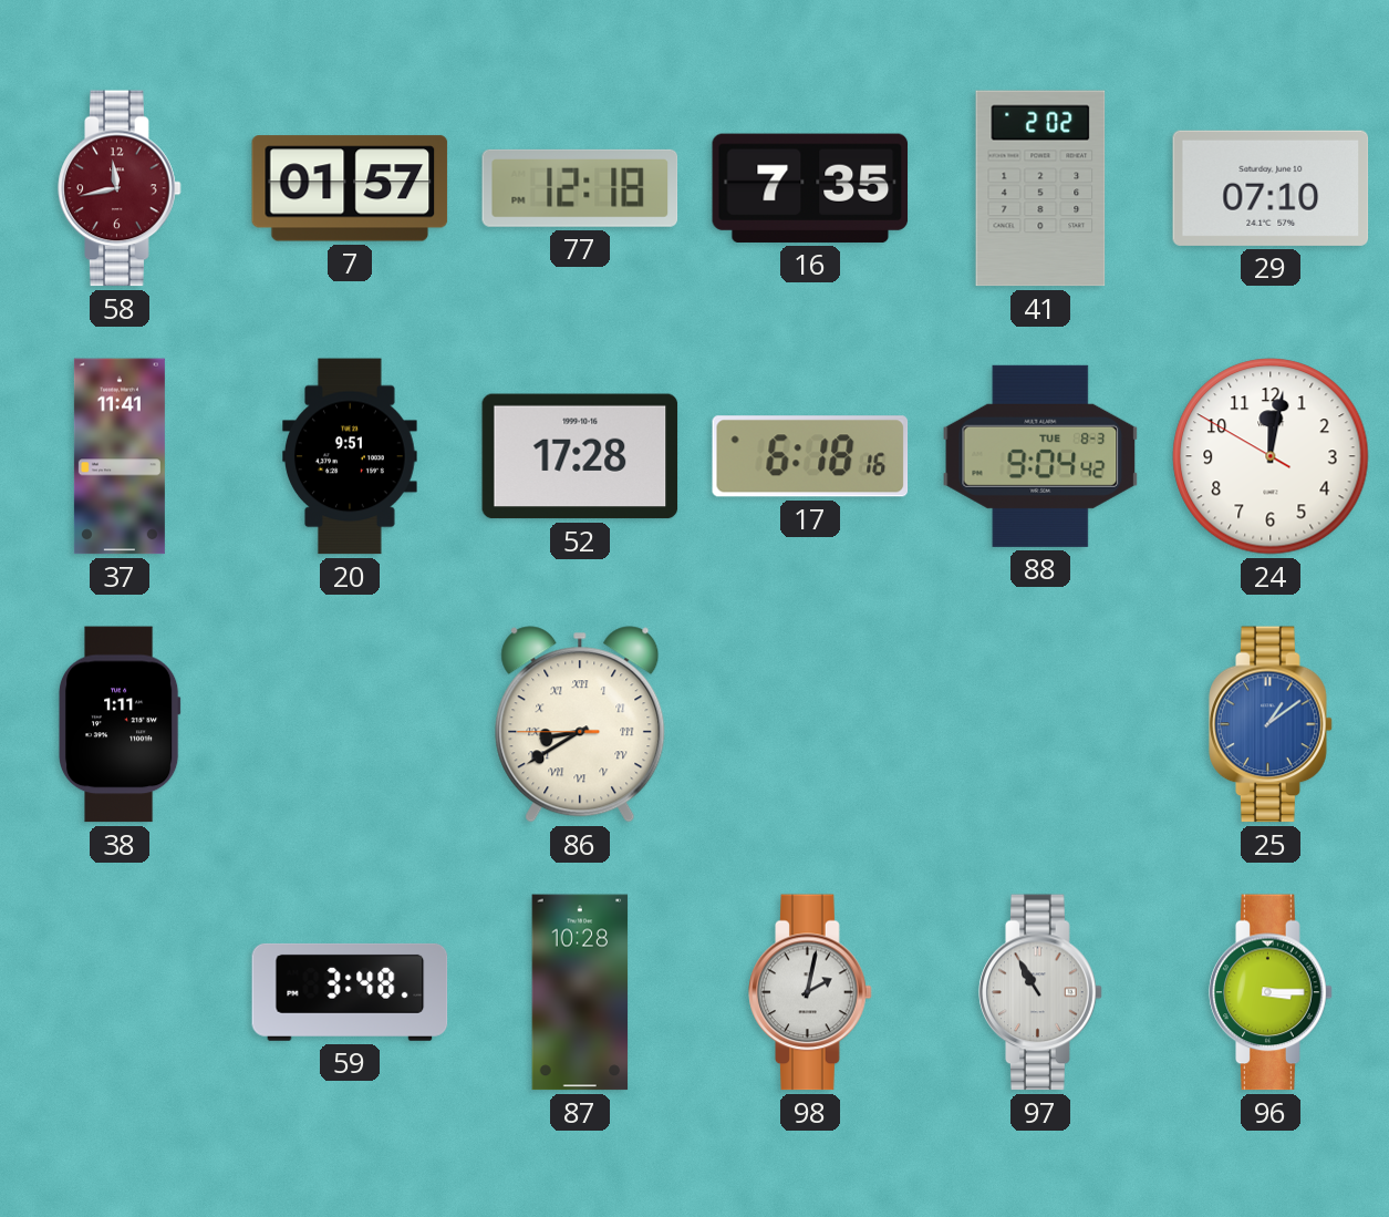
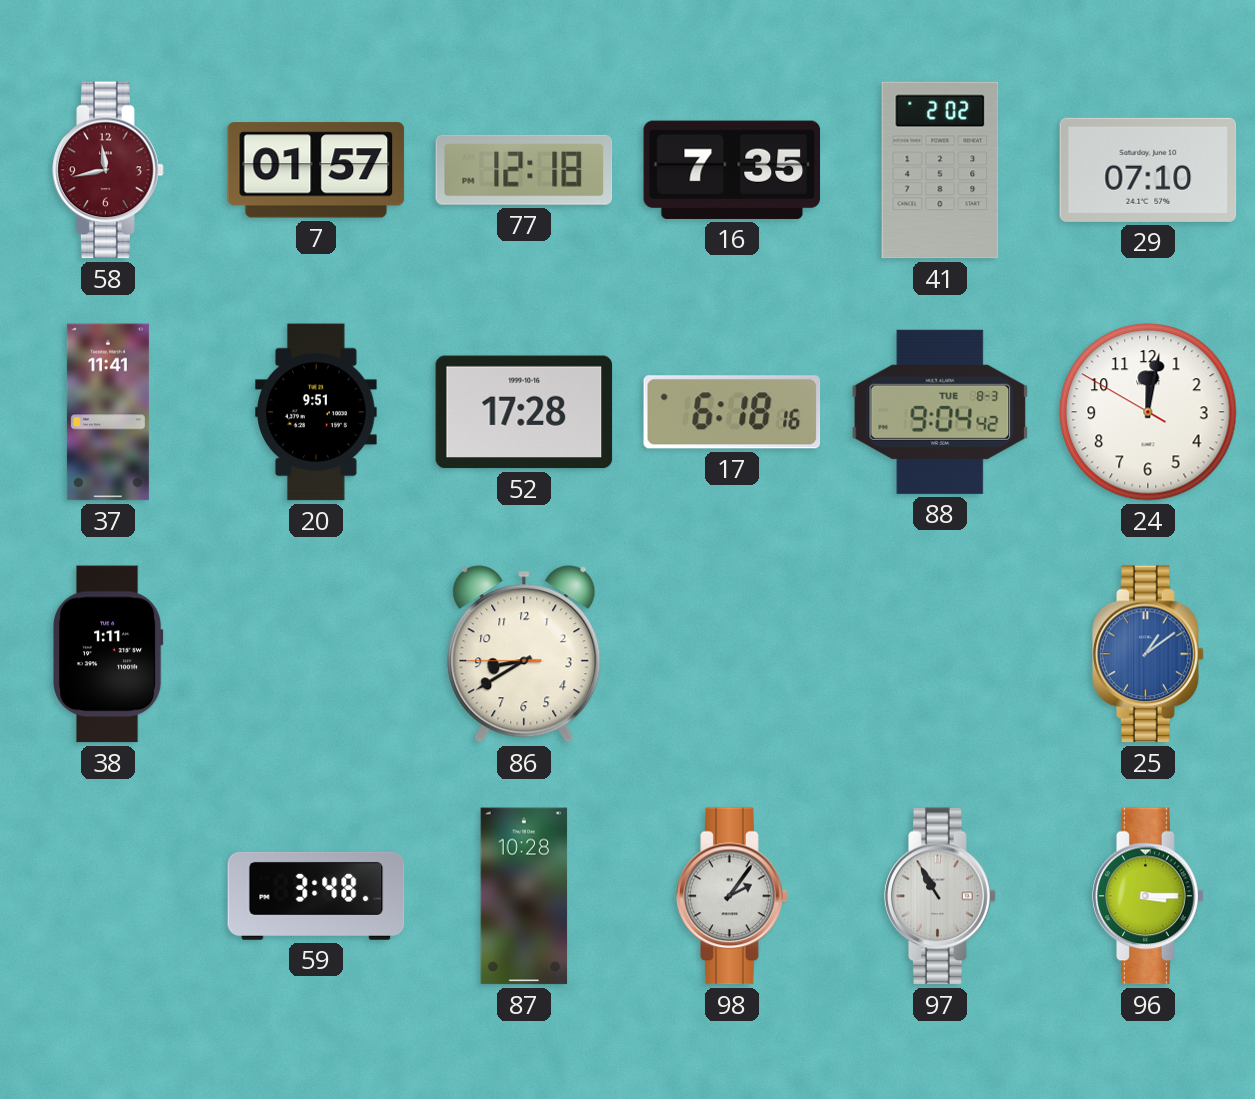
86 numerals: Roman -> Arabic (524, 654)
98: 2:02 -> 2:06 (732, 896)
